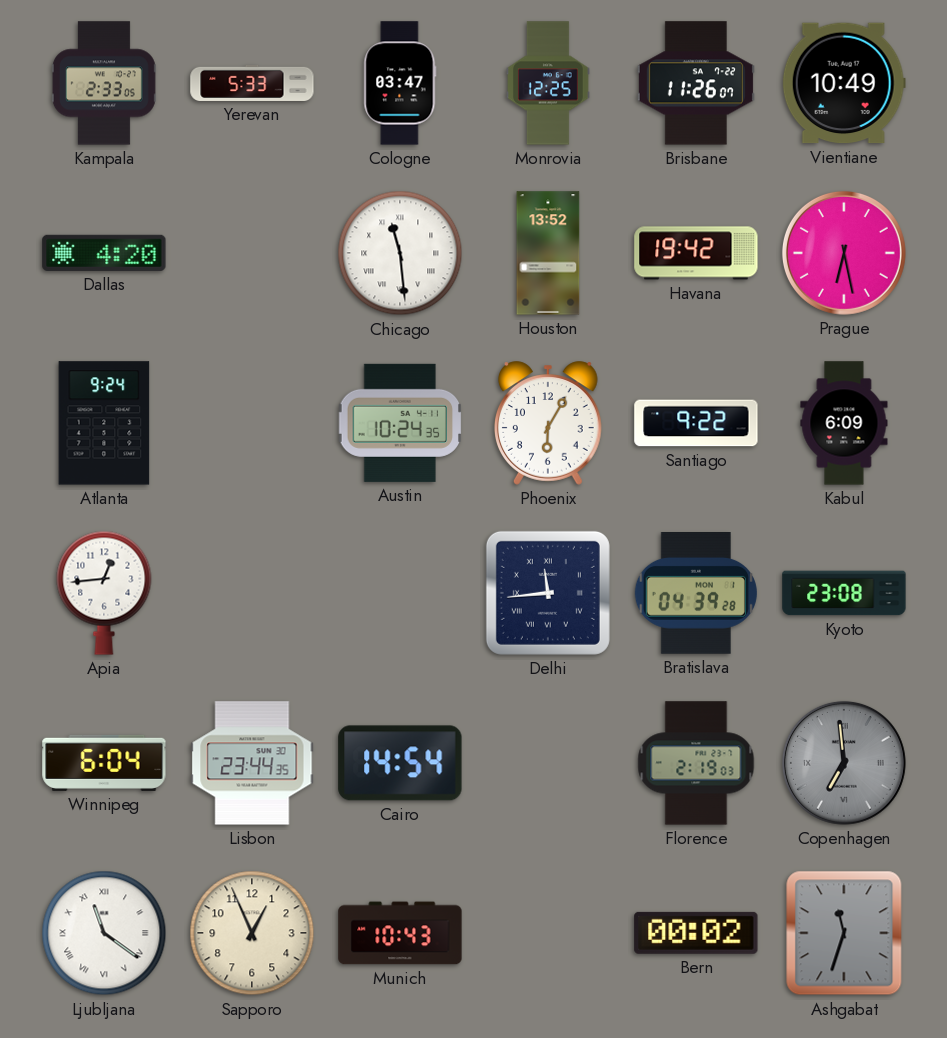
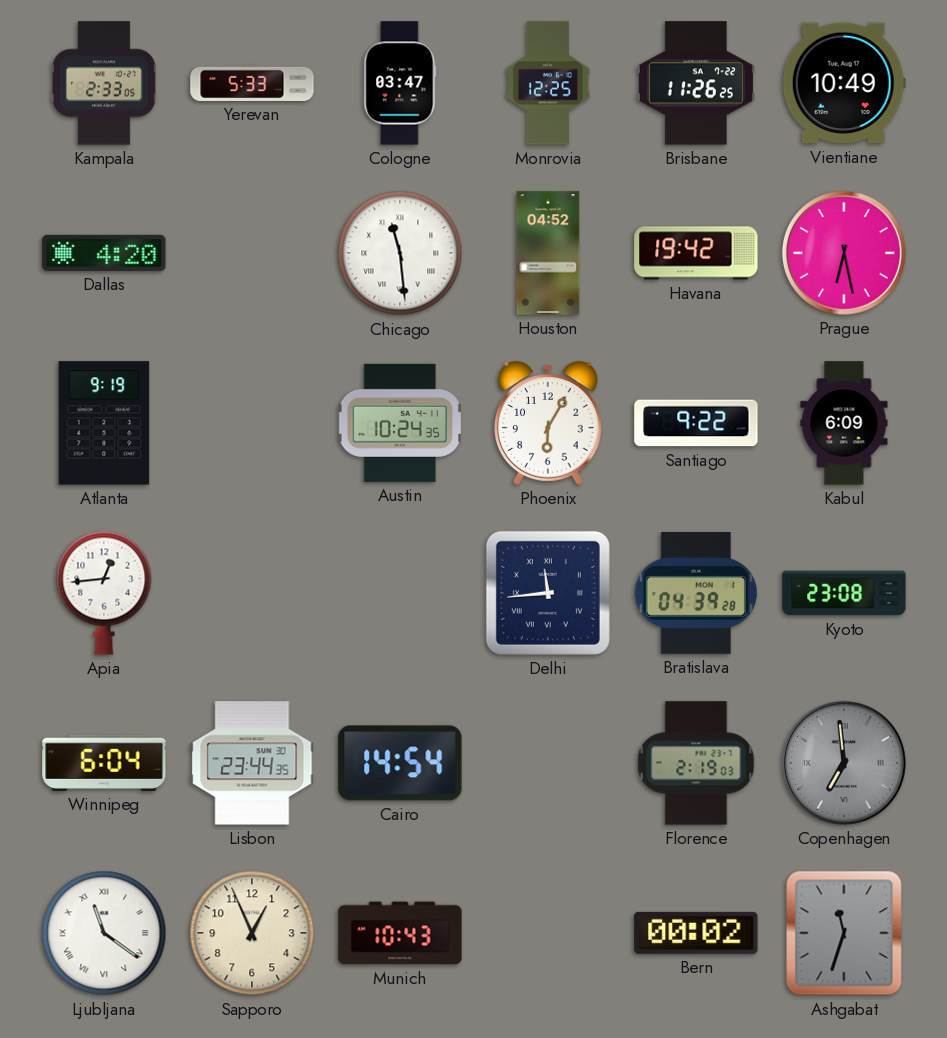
Brisbane: 11:26:07 -> 11:26:25 (696, 83)
Houston: 13:52 -> 04:52 (548, 253)
Atlanta: 9:24 -> 9:19 (104, 423)
